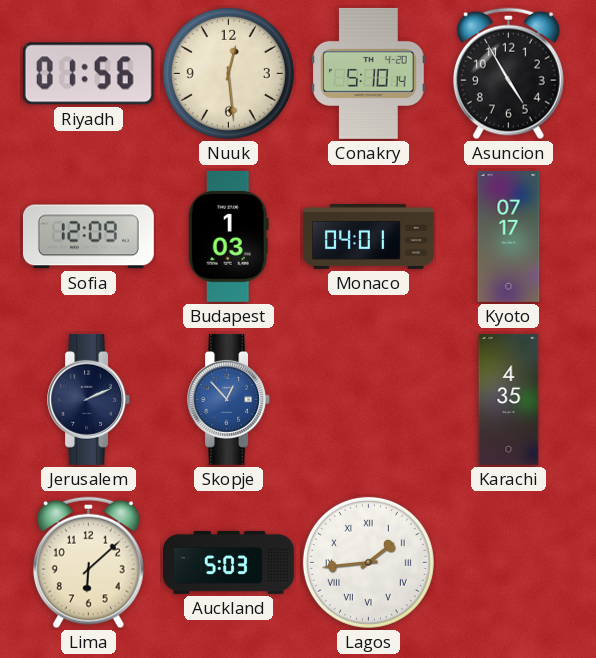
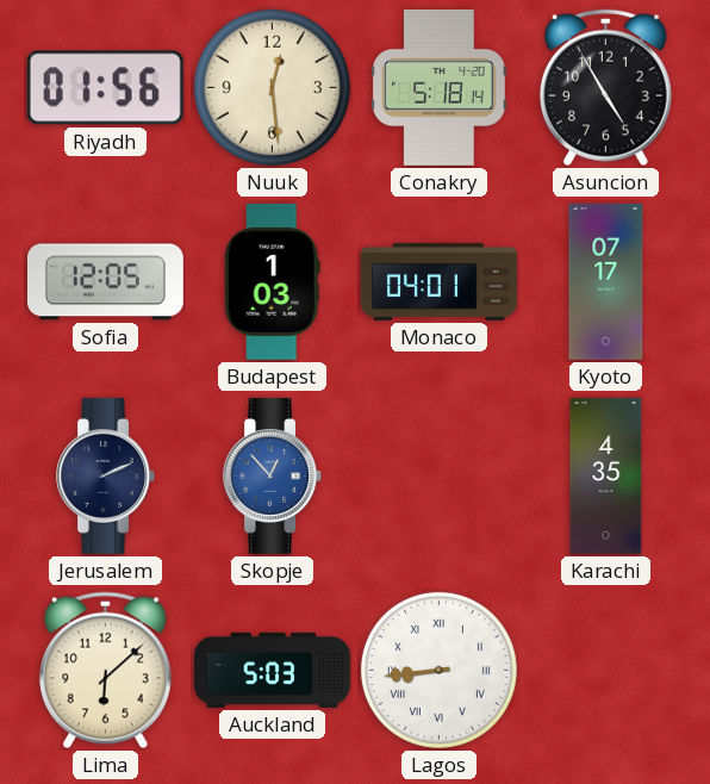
Conakry: 5:10 -> 5:18 (440, 87)
Sofia: 12:09 -> 12:05 (105, 282)
Lagos: 1:44 -> 8:44 (438, 670)
